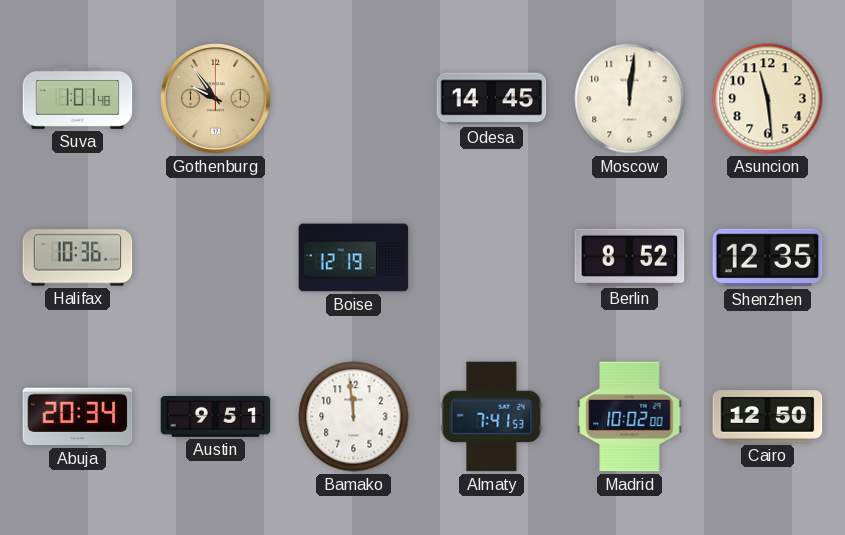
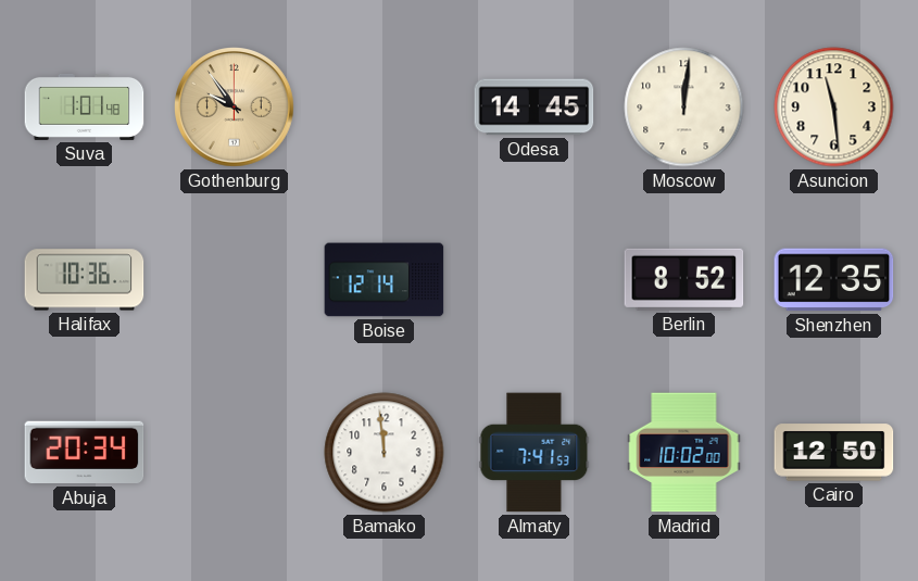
Boise: 12:19 -> 12:14 (385, 280)
Austin: 9:51 -> none (216, 417)
